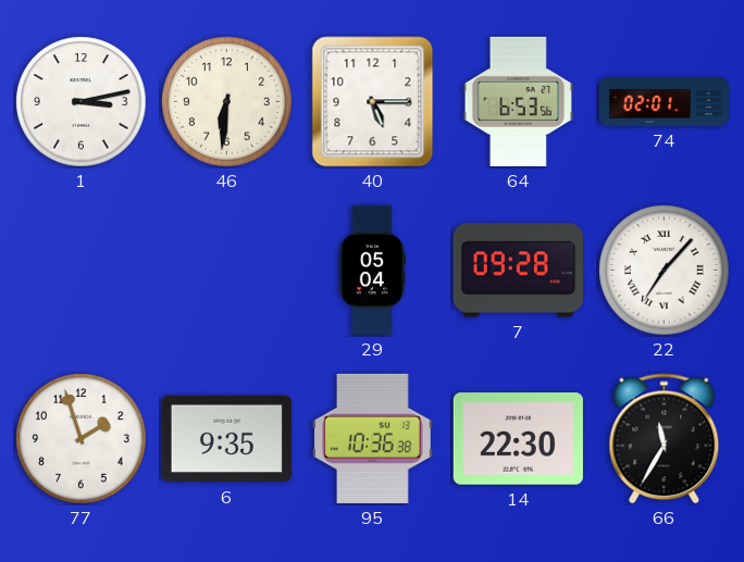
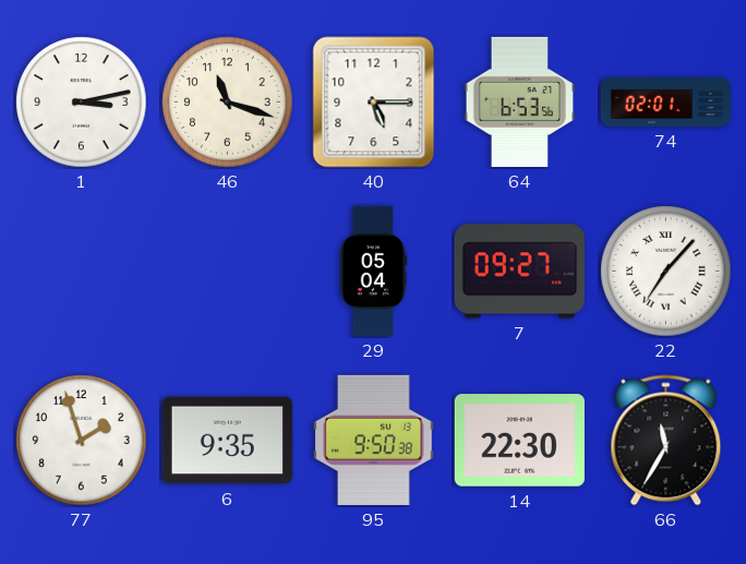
46: 6:31 -> 11:18 (228, 103)
7: 09:28 -> 09:27 (519, 272)
95: 10:36 -> 9:50 (374, 440)
